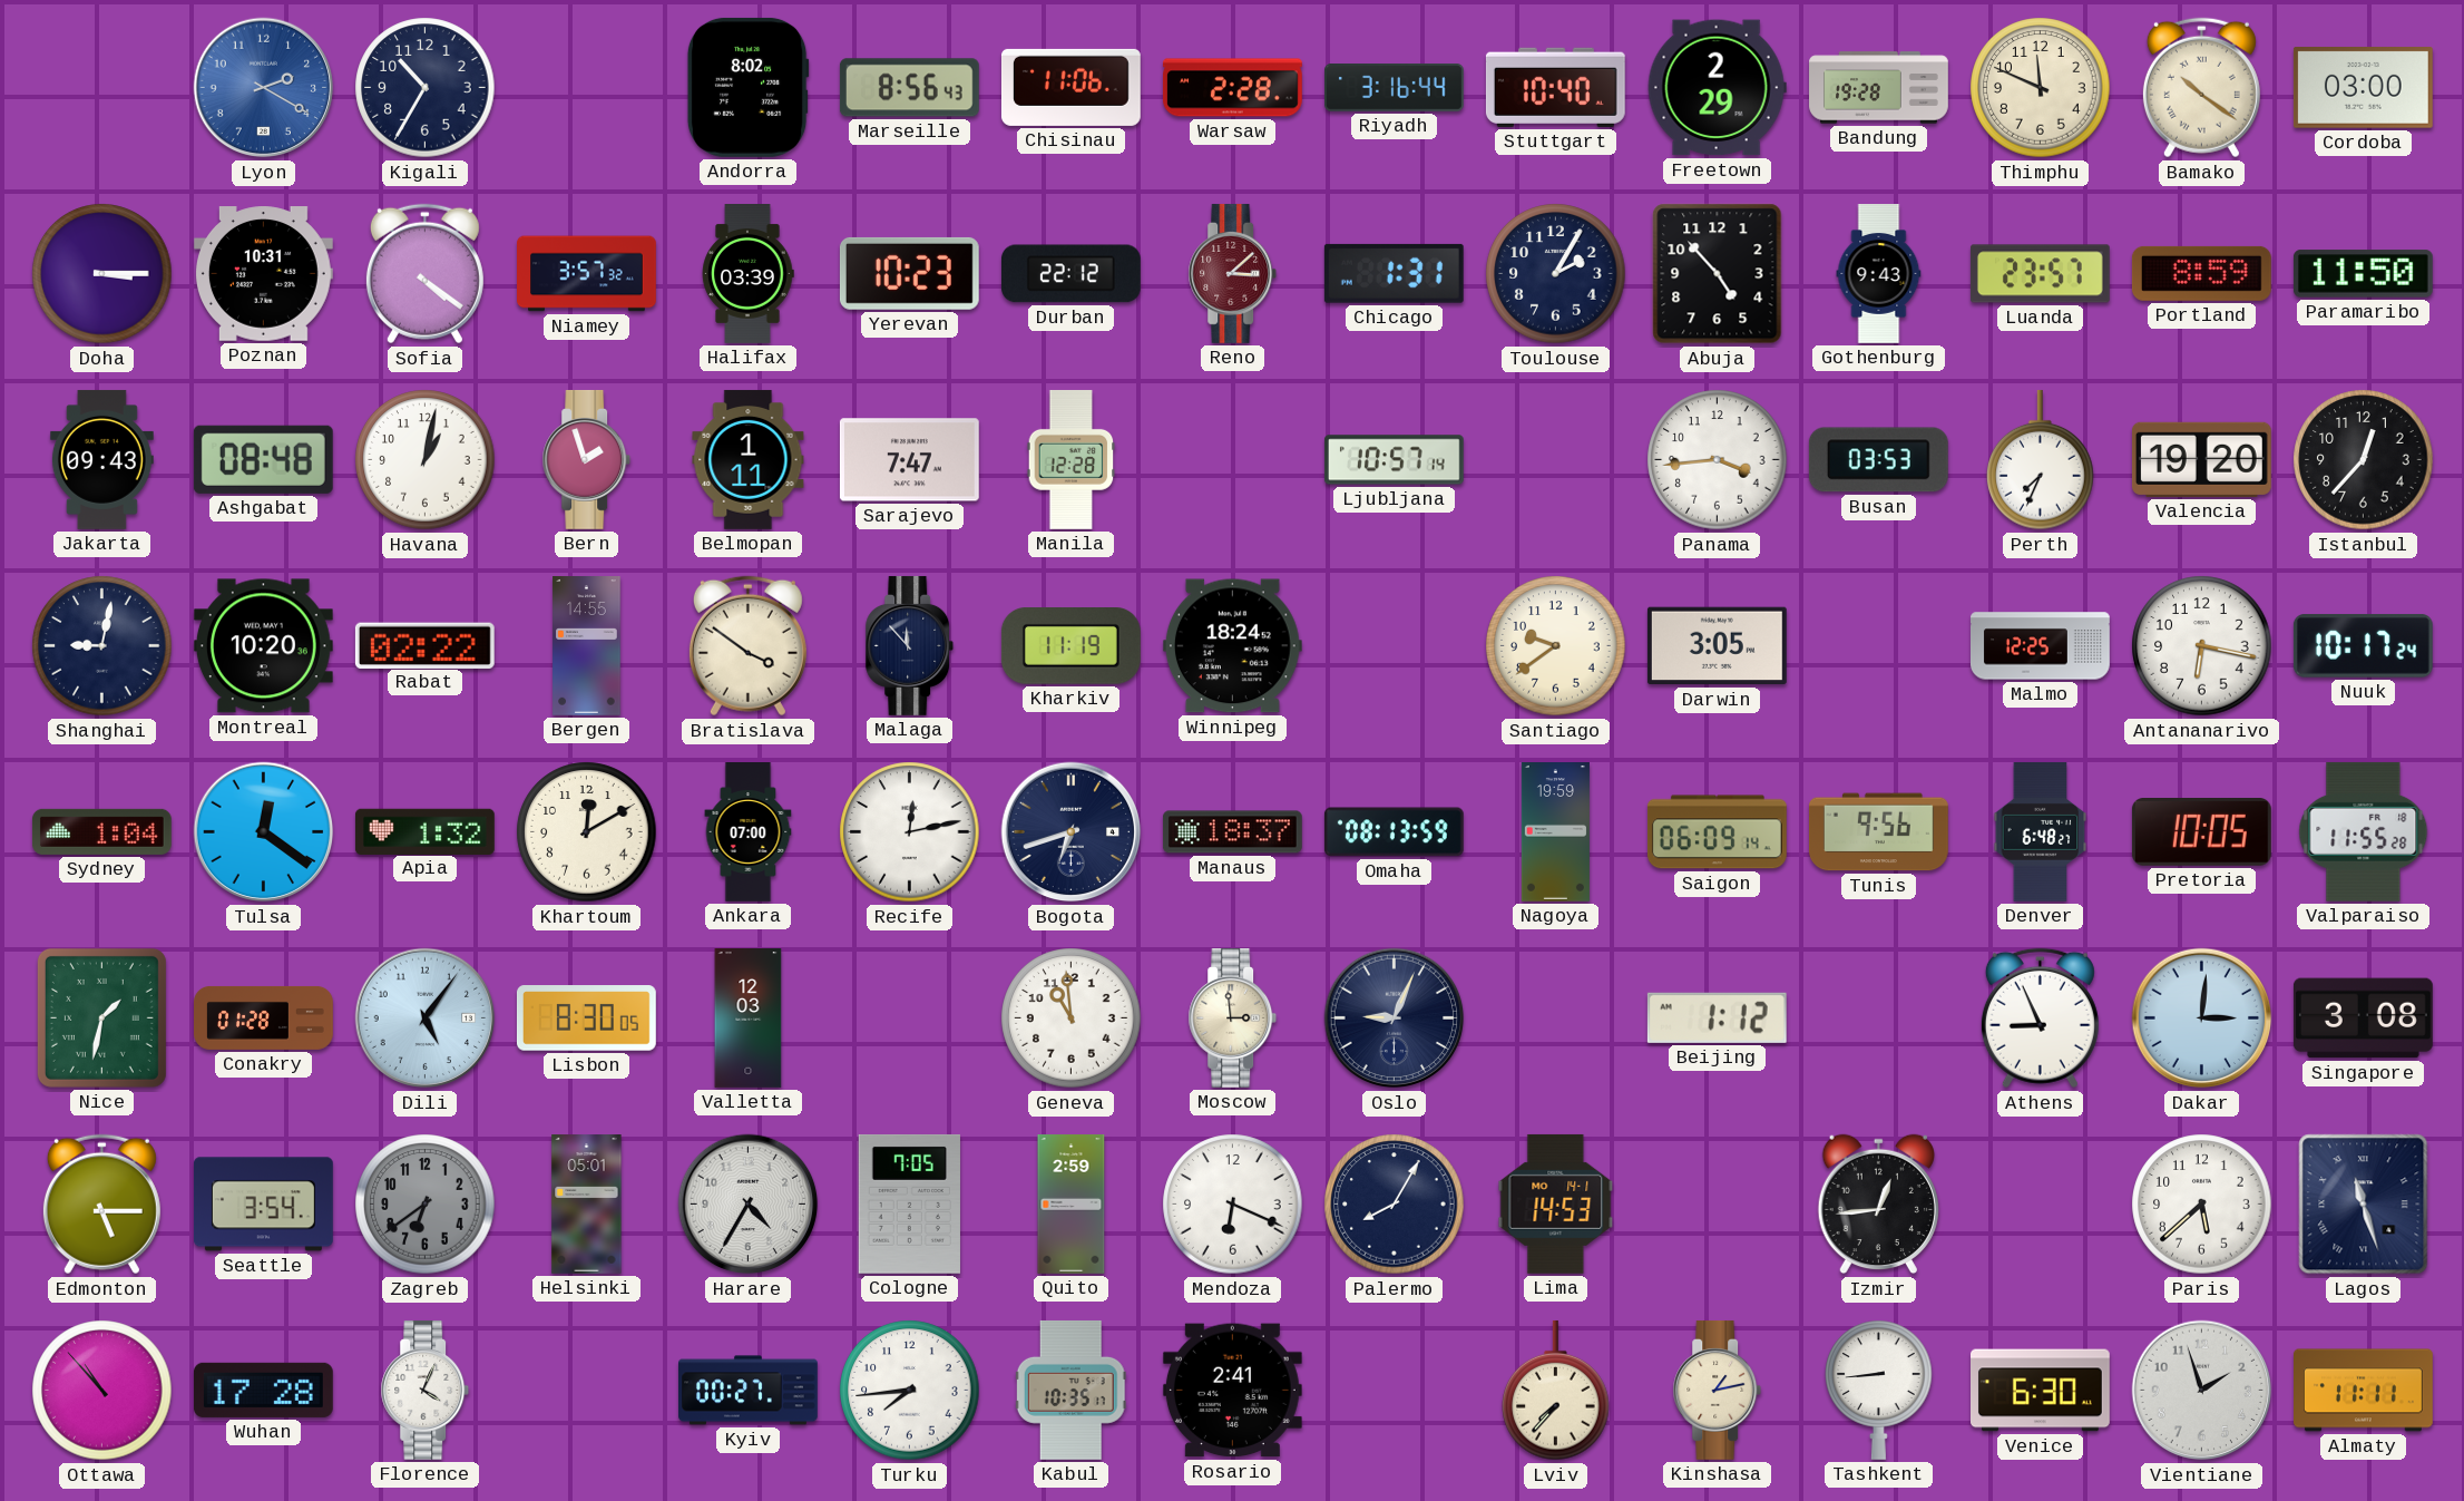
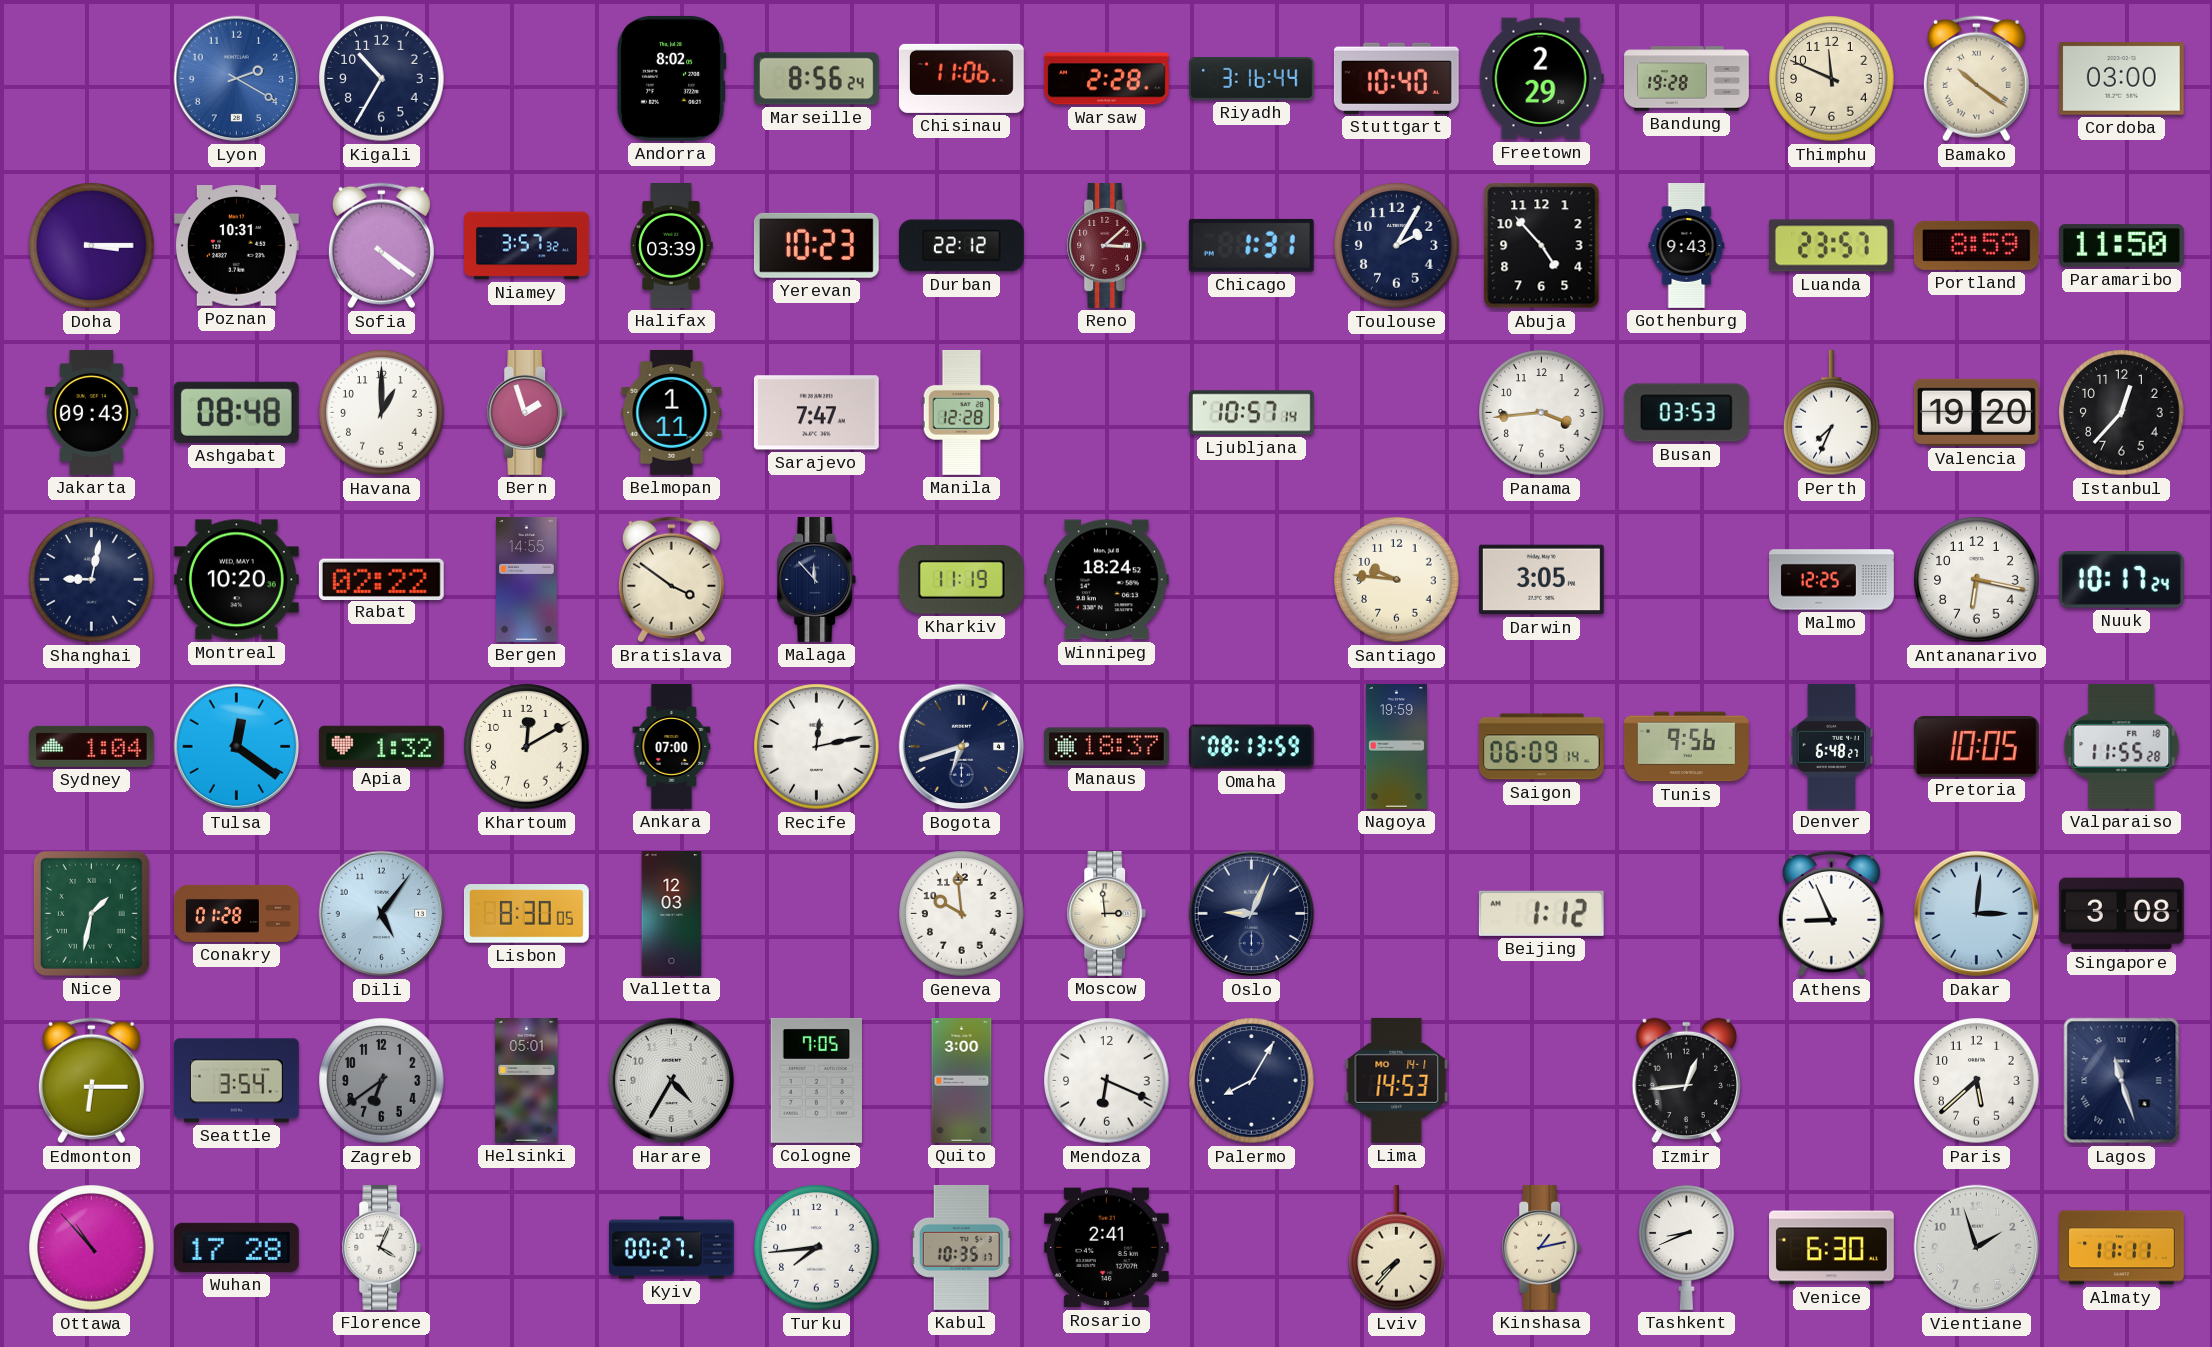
Marseille: 8:56:43 -> 8:56:24 (816, 79)
Havana: 1:02 -> 1:00 (382, 413)
Santiago: 9:39 -> 9:46 (1397, 580)
Geneva: 10:59 -> 9:59 (962, 914)
Edmonton: 5:15 -> 6:15 (91, 1081)
Quito: 2:59 -> 3:00 (962, 1081)
Tashkent: 8:44 -> 8:41 (1687, 1247)
